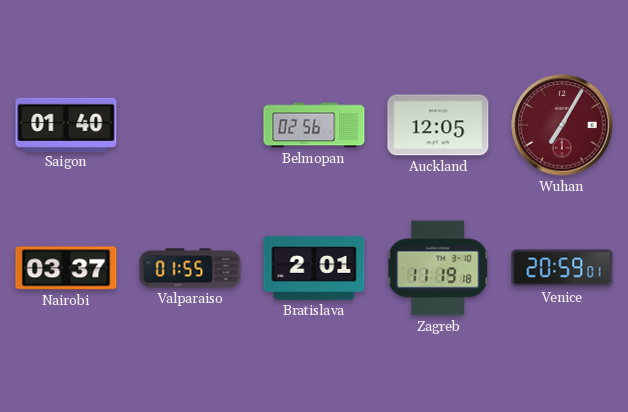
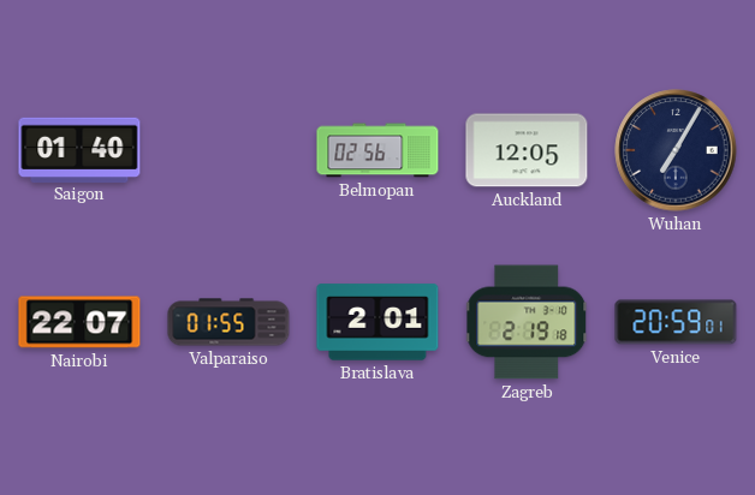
Wuhan dial: burgundy -> navy (676, 150)
Nairobi: 03:37 -> 22:07 (79, 322)
Zagreb: 11:19 -> 2:19 (528, 322)
